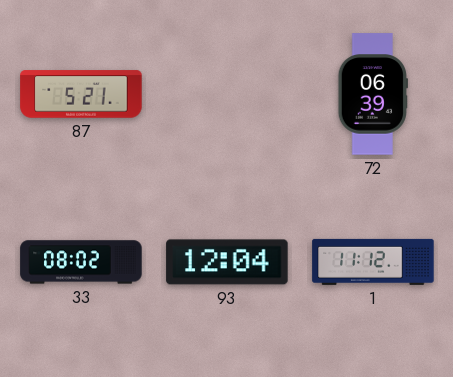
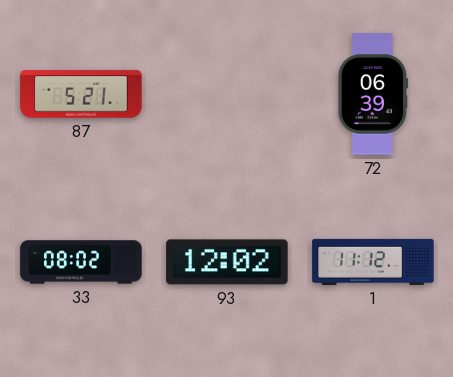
93: 12:04 -> 12:02 (227, 262)
